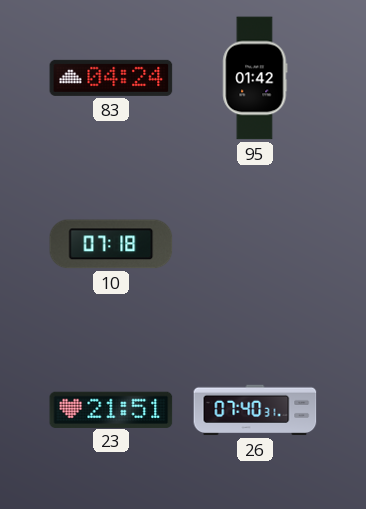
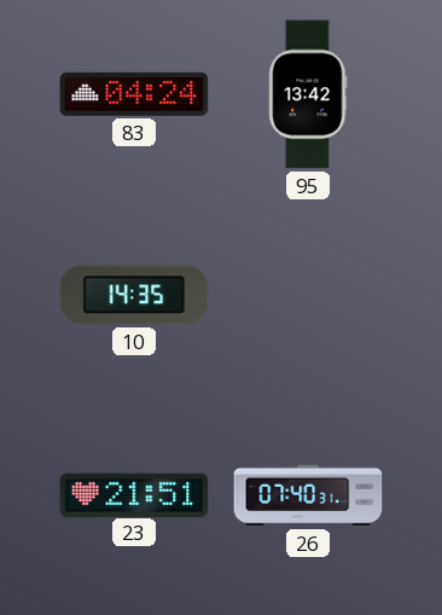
95: 01:42 -> 13:42 (308, 94)
10: 07:18 -> 14:35 (134, 295)
